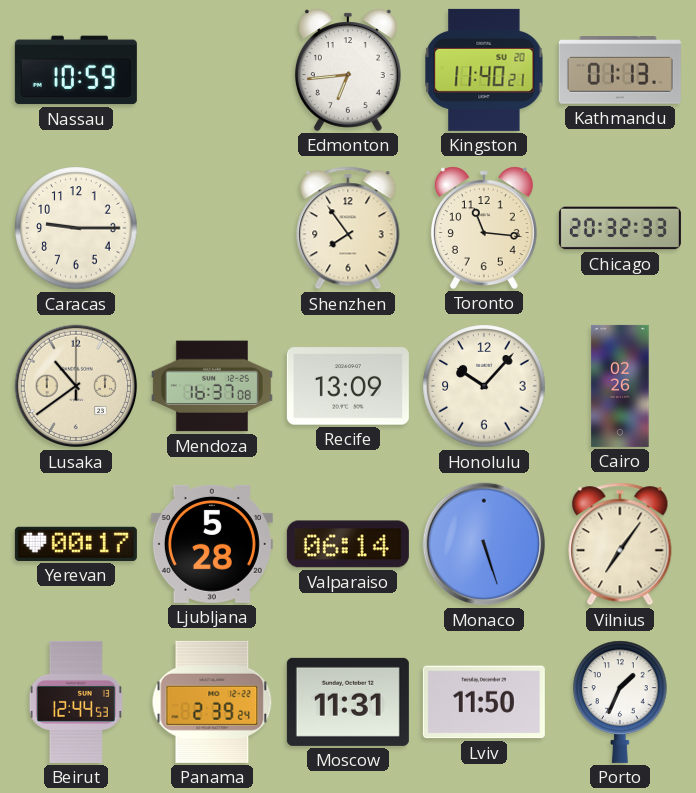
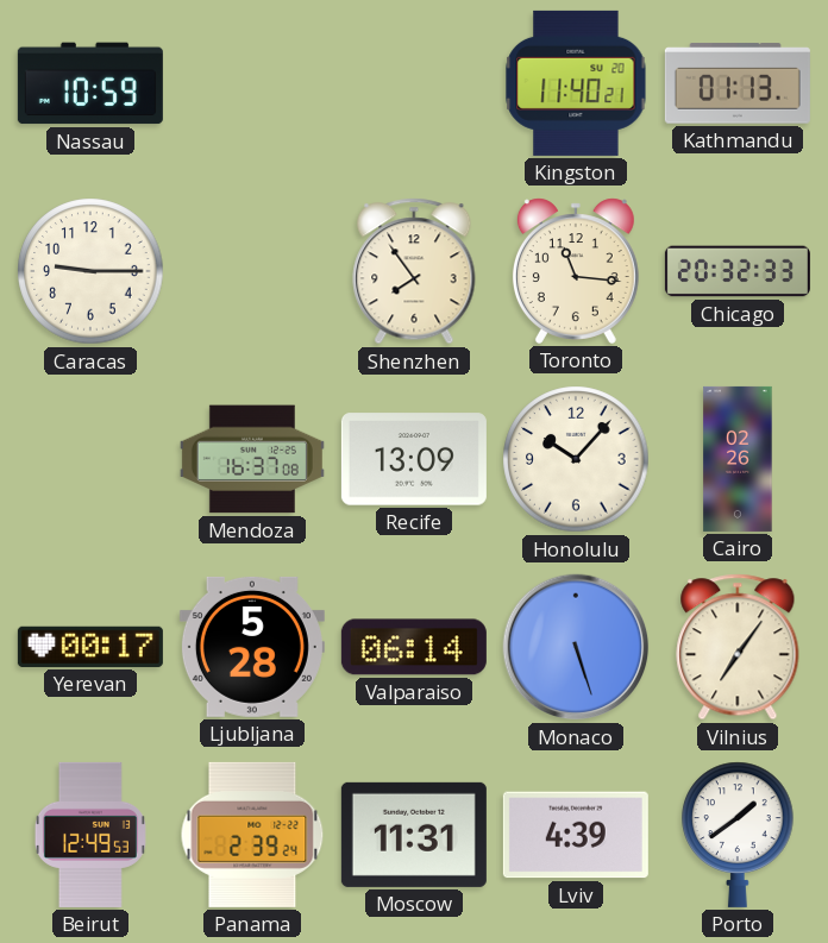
Edmonton: 6:44 -> none (348, 70)
Lusaka: 10:39 -> none (76, 386)
Beirut: 12:44 -> 12:49 (90, 835)
Lviv: 11:50 -> 4:39 (576, 835)
Porto: 1:34 -> 1:39 (738, 835)
